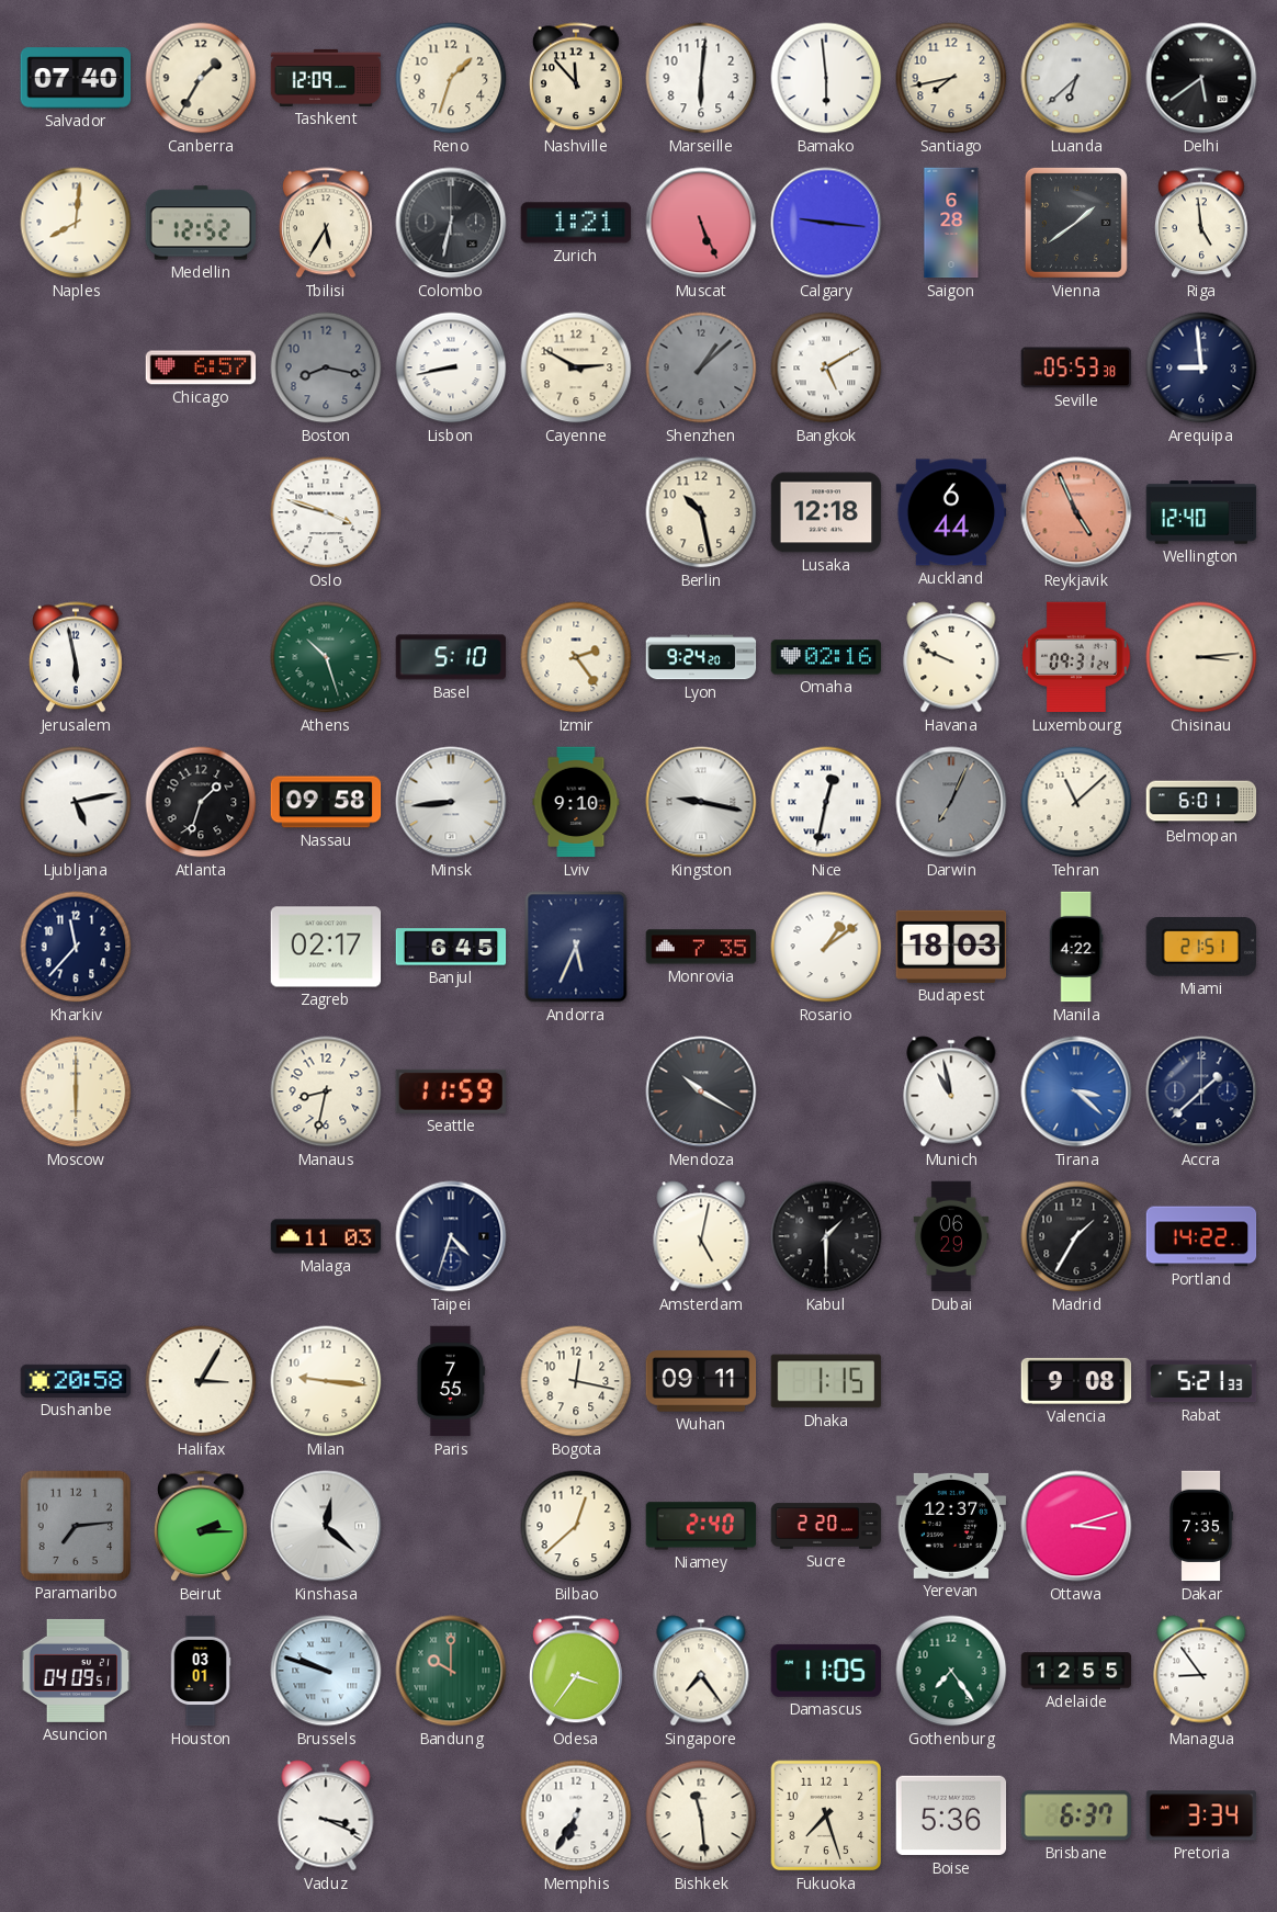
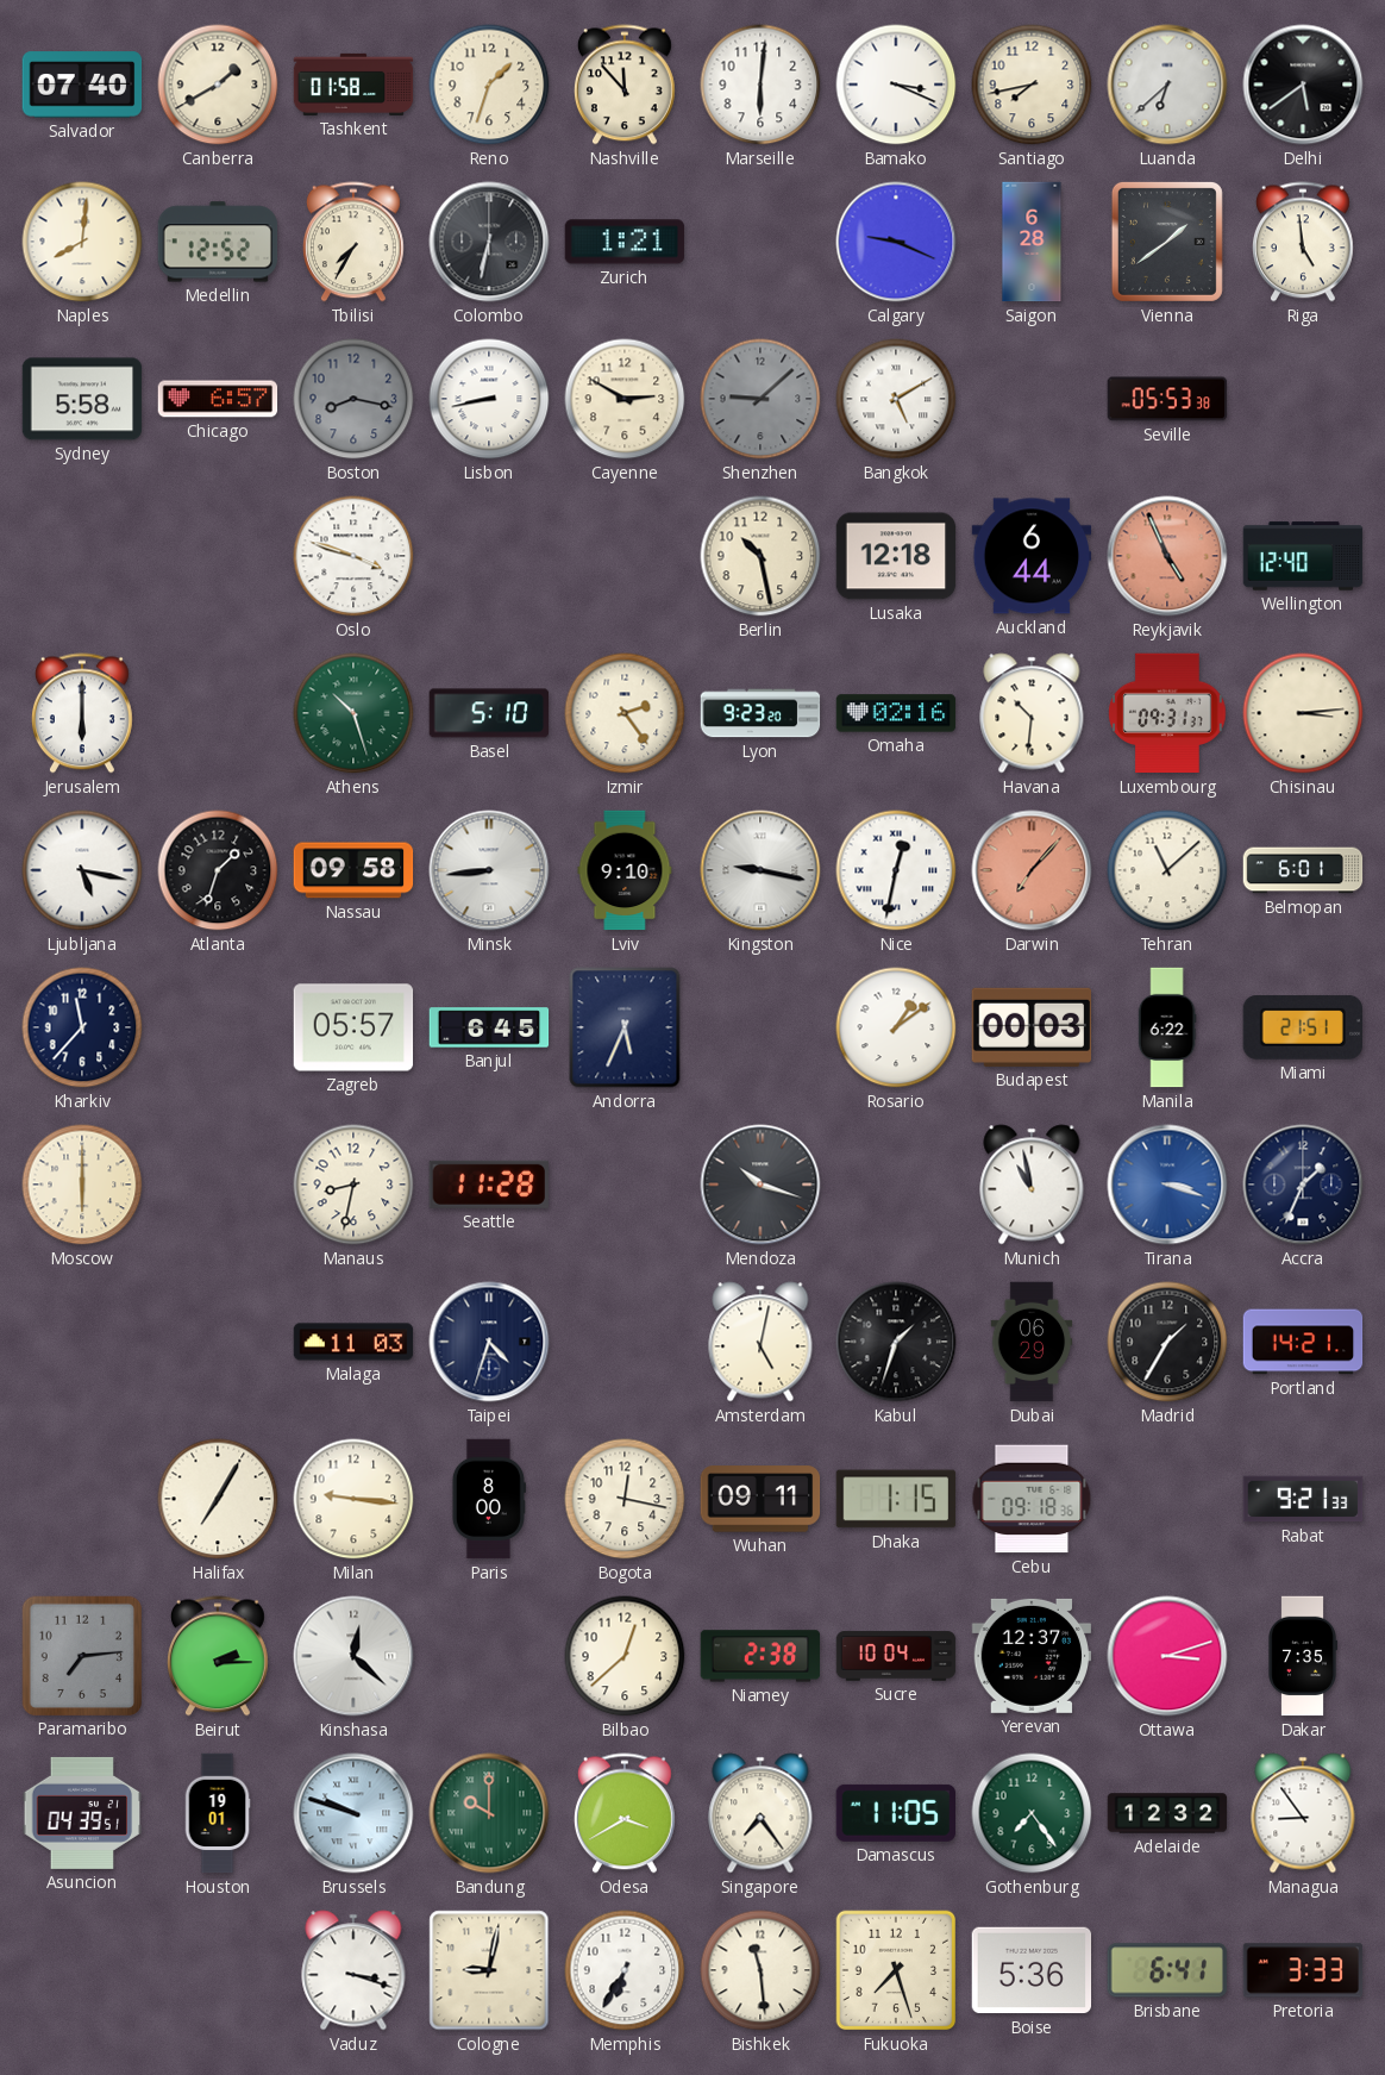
Canberra: 1:35 -> 1:40 (218, 85)
Tashkent: 12:09 -> 01:58 (353, 85)
Bamako: 5:59 -> 3:19 (896, 85)
Tbilisi: 5:35 -> 7:35 (353, 242)
Muscat: 5:26 -> none (701, 223)
Calgary: 9:16 -> 9:19 (896, 242)
Sydney: none -> 5:58 (82, 399)
Shenzhen: 1:08 -> 9:08 (760, 399)
Arequipa: 8:59 -> none (1201, 367)
Jerusalem: 5:58 -> 6:00 (82, 713)
Lyon: 9:24 -> 9:23 (760, 713)
Havana: 9:49 -> 10:31 (1032, 713)
Luxembourg: 09:31:24 -> 09:31:37 (1167, 713)
Ljubljana: 5:13 -> 5:17 (82, 870)
Darwin: 7:04 -> 7:07 (1032, 870)
Darwin dial: grey -> salmon (1032, 870)
Zagreb: 02:17 -> 05:57 (353, 1027)
Monrovia: 7:35 -> none (701, 947)
Budapest: 18:03 -> 00:03 (1032, 1027)
Manila: 4:22 -> 6:22 (1167, 1027)
Seattle: 11:59 -> 11:28 (489, 1185)
Mendoza: 10:20 -> 10:18 (760, 1185)
Tirana: 3:22 -> 3:18 (1167, 1185)
Accra: 1:38 -> 1:34 (1303, 1185)
Kabul: 1:30 -> 1:33 (896, 1342)
Portland: 14:22 -> 14:21 (1303, 1342)
Dushanbe: 20:58 -> none (76, 1381)
Halifax: 3:05 -> 7:05 (218, 1499)
Paris: 7:55 -> 8:00 (488, 1499)
Cebu: none -> 09:18 (1032, 1499)
Valencia: 9:08 -> none (1076, 1381)
Rabat: 5:21 -> 9:21 (1303, 1499)
Niamey: 2:40 -> 2:38 (760, 1656)
Sucre: 2:20 -> 10:04 (896, 1656)
Asuncion: 04:09 -> 04:39 (82, 1813)
Houston: 03:01 -> 19:01 (218, 1813)
Odesa: 3:36 -> 3:40 (625, 1813)
Adelaide: 12:55 -> 12:32 (1167, 1813)
Vaduz: 3:19 -> 3:18 (353, 1970)
Cologne: none -> 9:02 (489, 1970)
Brisbane: 6:37 -> 6:41 (1167, 1970)
Pretoria: 3:34 -> 3:33 (1303, 1970)
